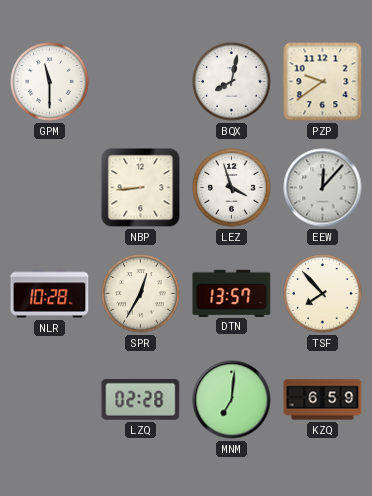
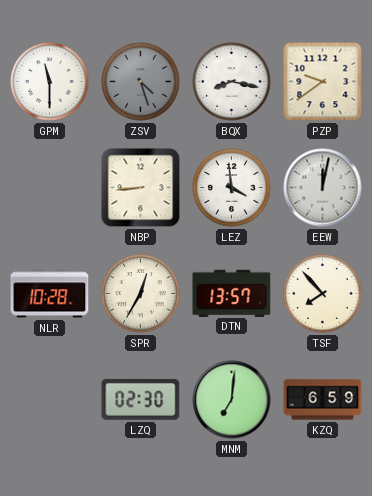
ZSV: none -> 4:27 (141, 82)
BQX: 8:02 -> 8:17 (232, 82)
LEZ: 3:57 -> 3:59 (232, 188)
EEW: 12:07 -> 12:02 (323, 188)
LZQ: 02:28 -> 02:30 (141, 399)
